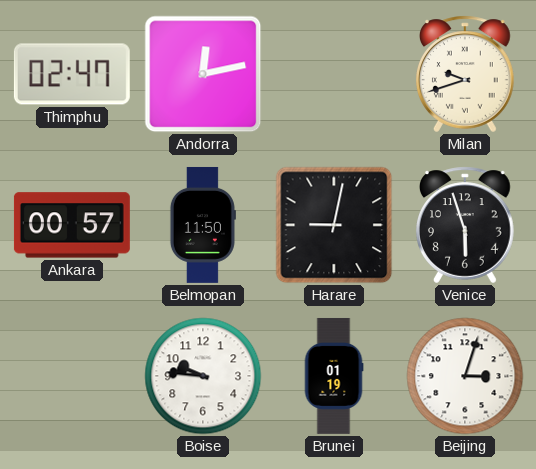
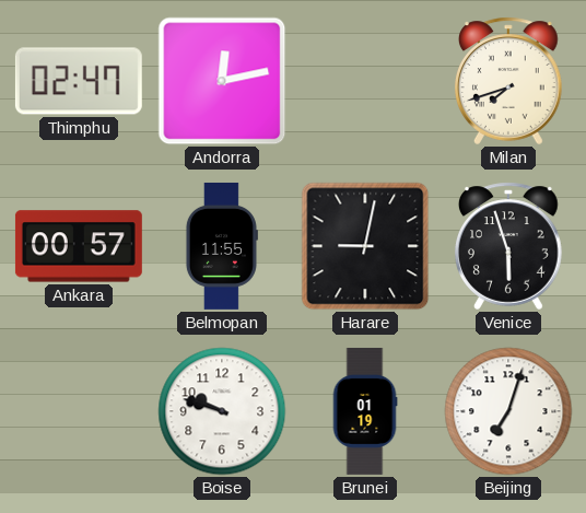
Milan: 9:42 -> 7:42 (509, 81)
Belmopan: 11:50 -> 11:55 (221, 246)
Boise: 9:46 -> 9:48 (222, 411)
Beijing: 3:03 -> 7:03 (508, 411)
